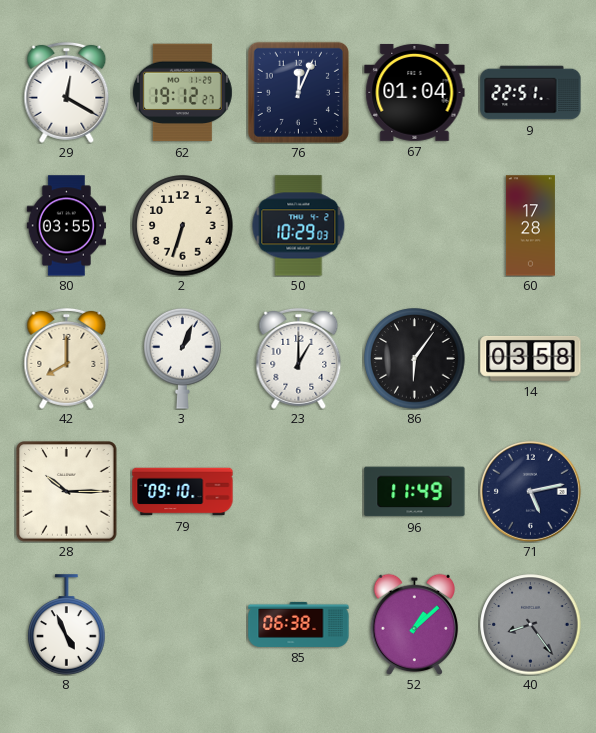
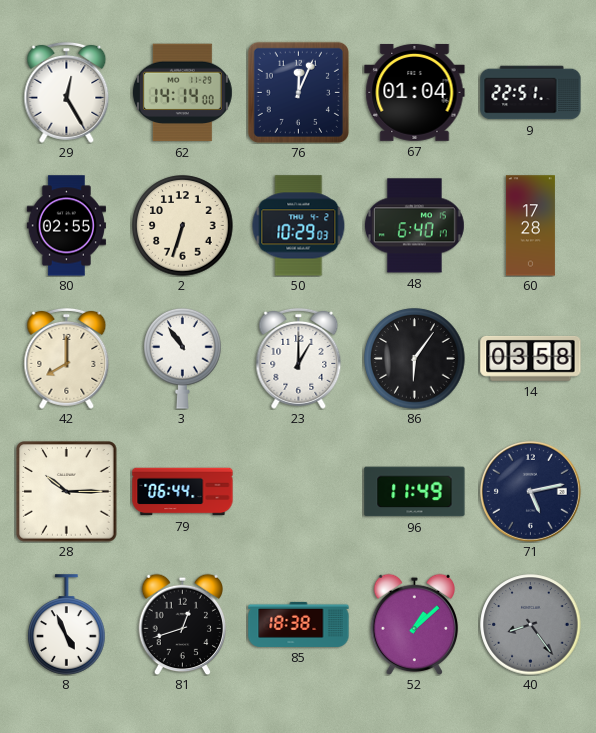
29: 12:20 -> 12:25 (67, 92)
62: 19:12 -> 14:14 (182, 93)
80: 03:55 -> 02:55 (66, 226)
48: none -> 6:40 (414, 226)
3: 1:04 -> 10:54 (183, 358)
79: 09:10 -> 06:44 (183, 492)
81: none -> 12:42 (183, 624)
85: 06:38 -> 18:38 (299, 624)
